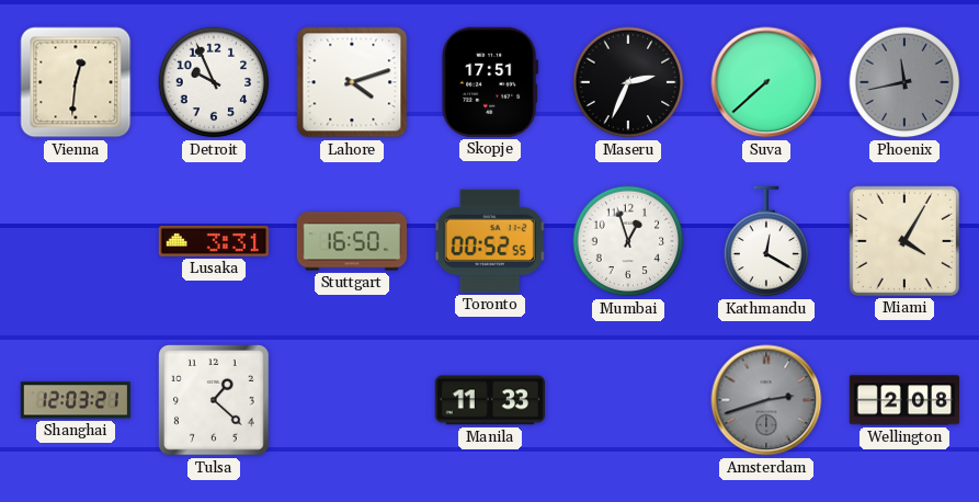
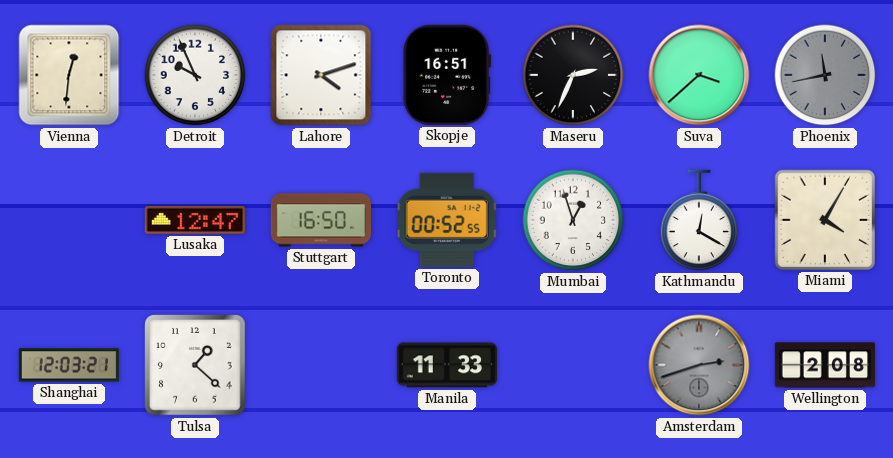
Skopje: 17:51 -> 16:51 (447, 75)
Suva: 7:38 -> 3:38 (699, 75)
Lusaka: 3:31 -> 12:47 (194, 221)
